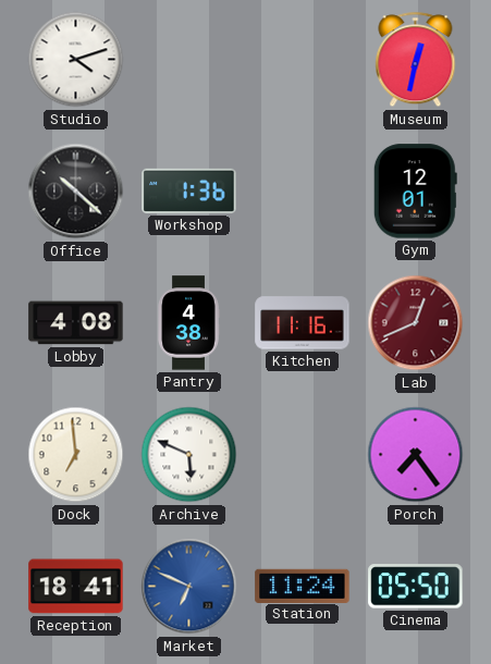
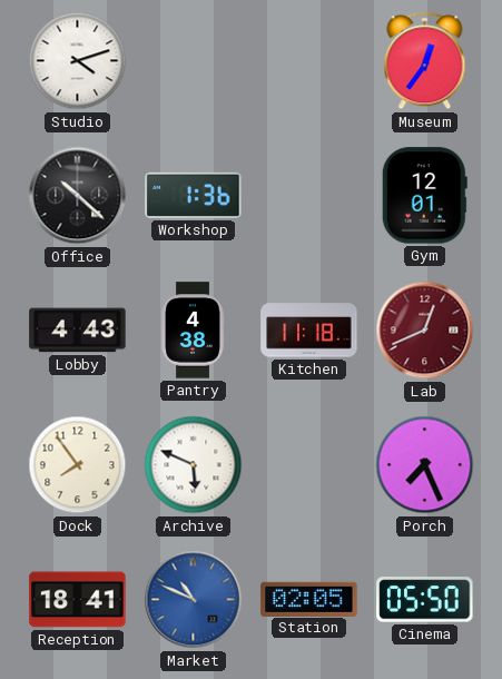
Museum: 12:32 -> 12:36 (425, 61)
Lobby: 4:08 -> 4:43 (78, 331)
Kitchen: 11:16 -> 11:18 (309, 331)
Dock: 6:59 -> 7:54 (78, 465)
Porch: 7:24 -> 7:26 (425, 465)
Market: 6:49 -> 10:49 (194, 600)
Station: 11:24 -> 02:05 (309, 599)
